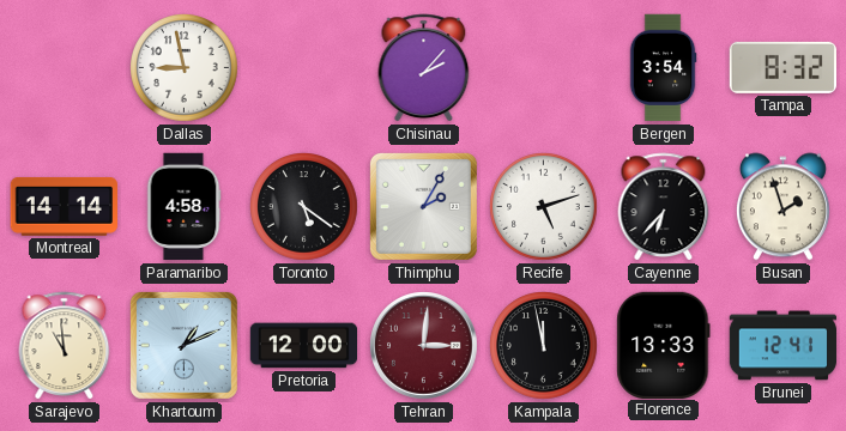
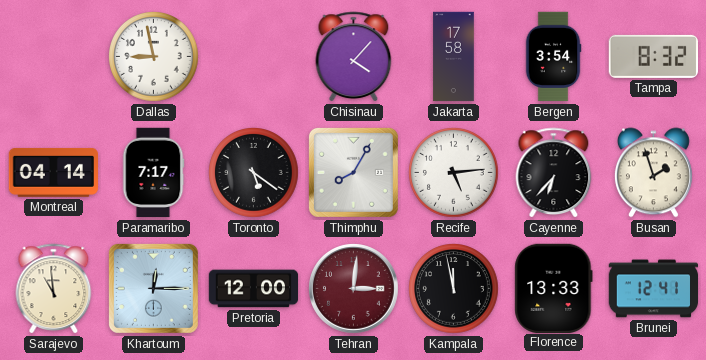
Chisinau: 2:07 -> 4:07 (354, 57)
Jakarta: none -> 17:58 (454, 57)
Montreal: 14:14 -> 04:14 (53, 172)
Paramaribo: 4:58 -> 7:17 (153, 173)
Thimphu: 2:05 -> 8:05 (353, 172)
Recife: 5:12 -> 5:14 (454, 173)
Khartoum: 1:11 -> 12:15 (153, 288)
